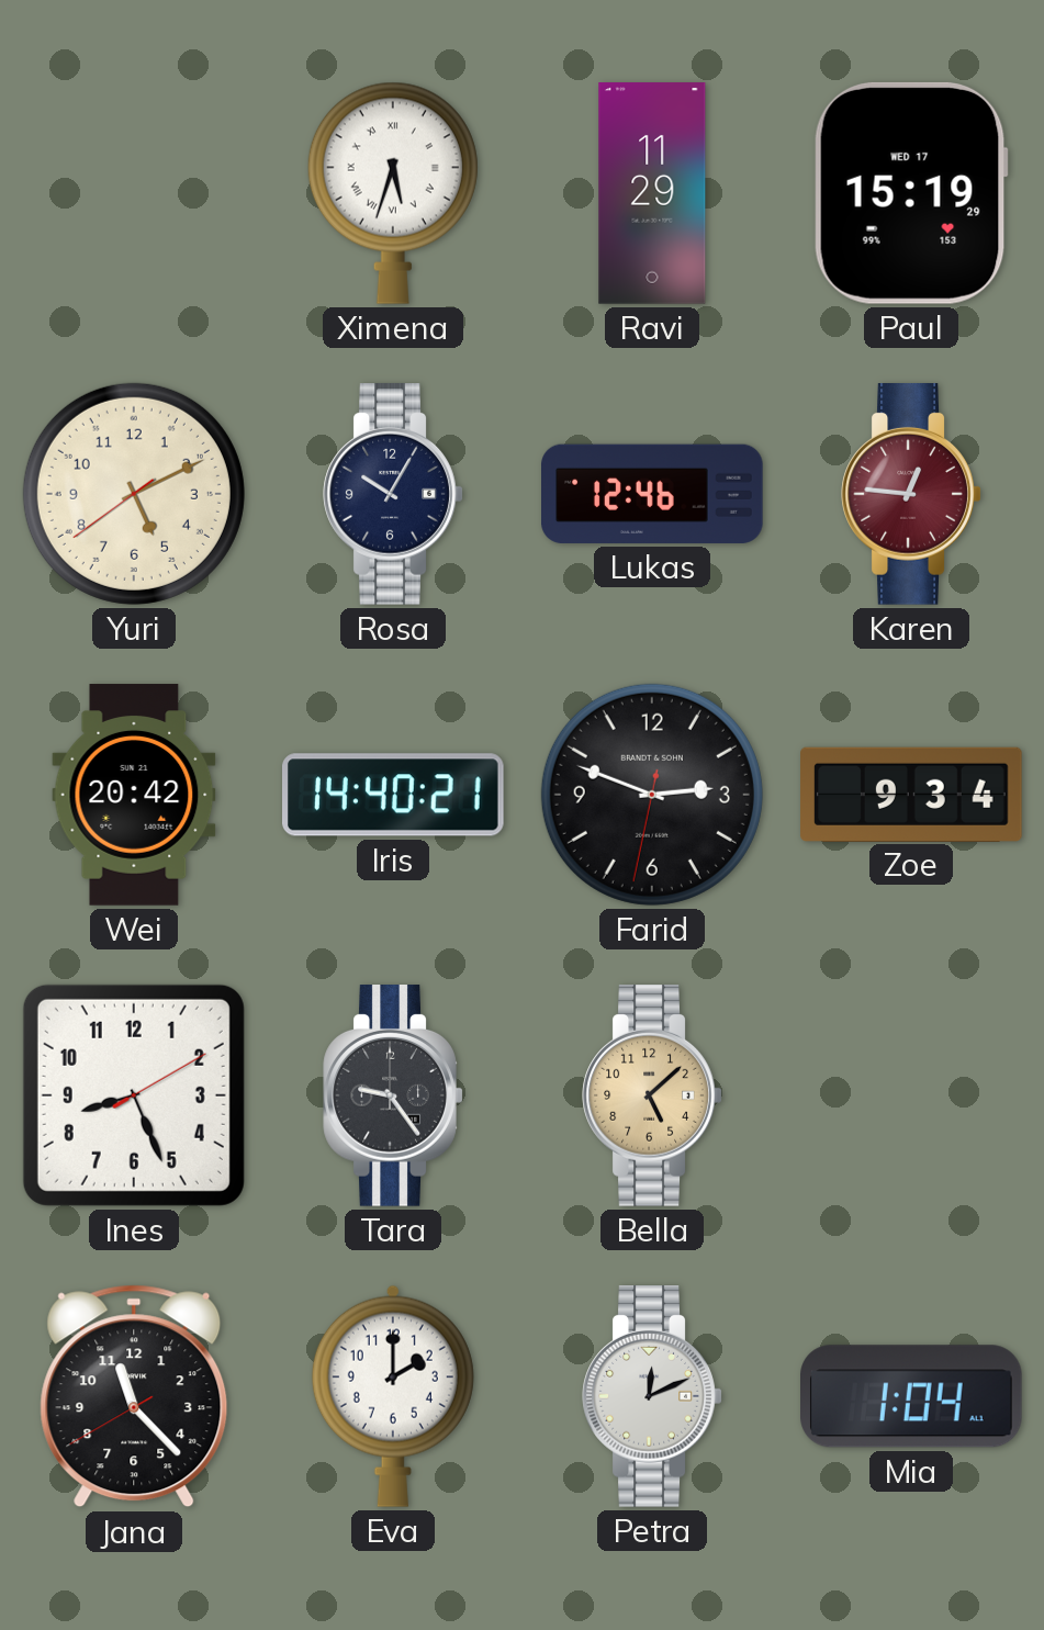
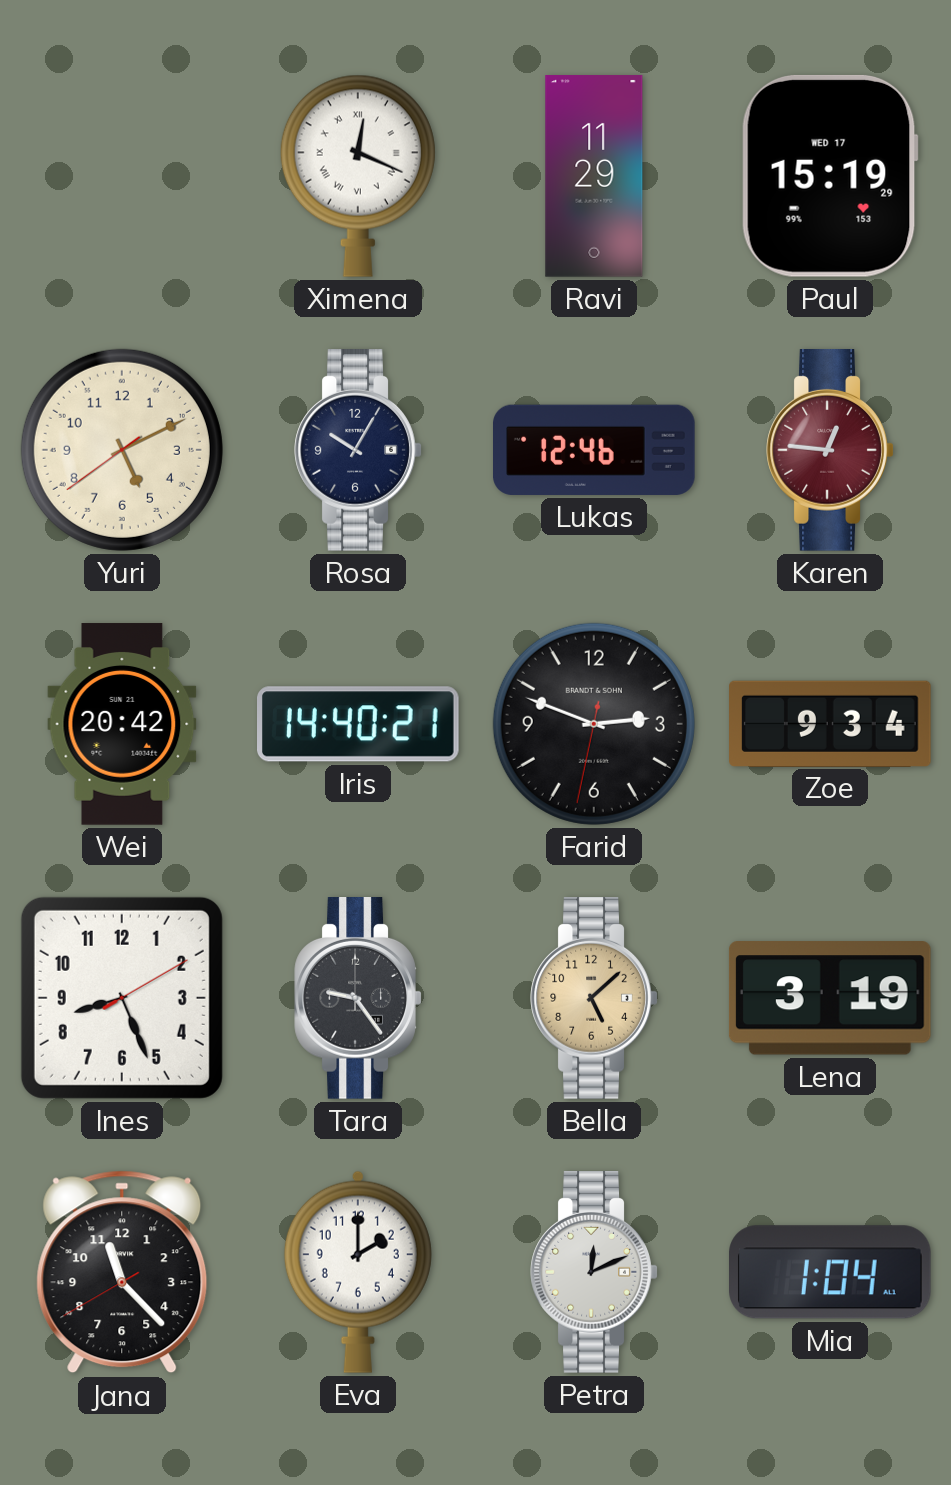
Ximena: 5:33 -> 12:19 (358, 176)
Lena: none -> 3:19 (830, 998)
